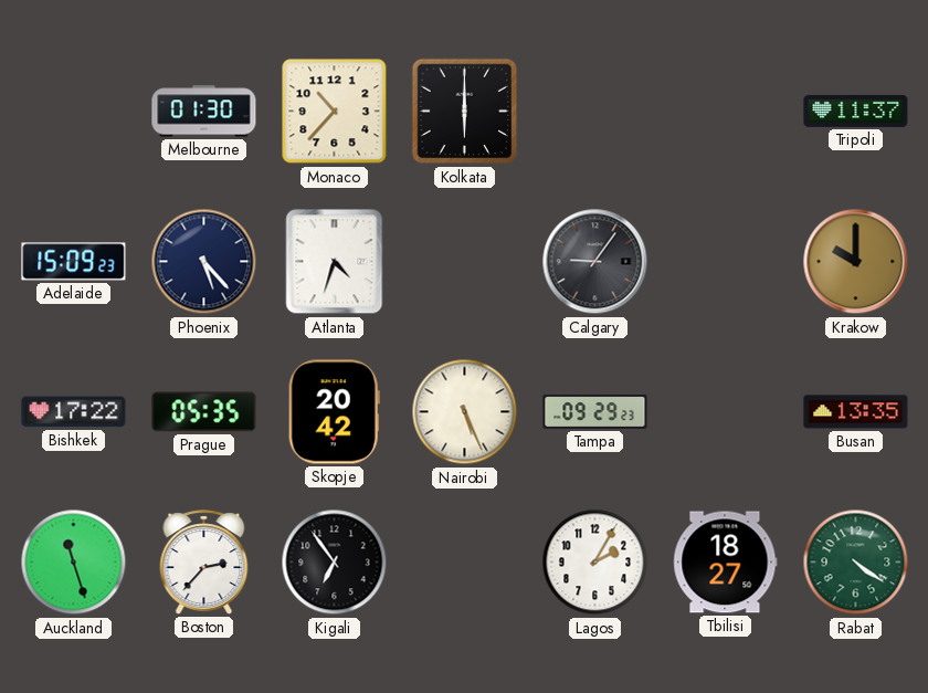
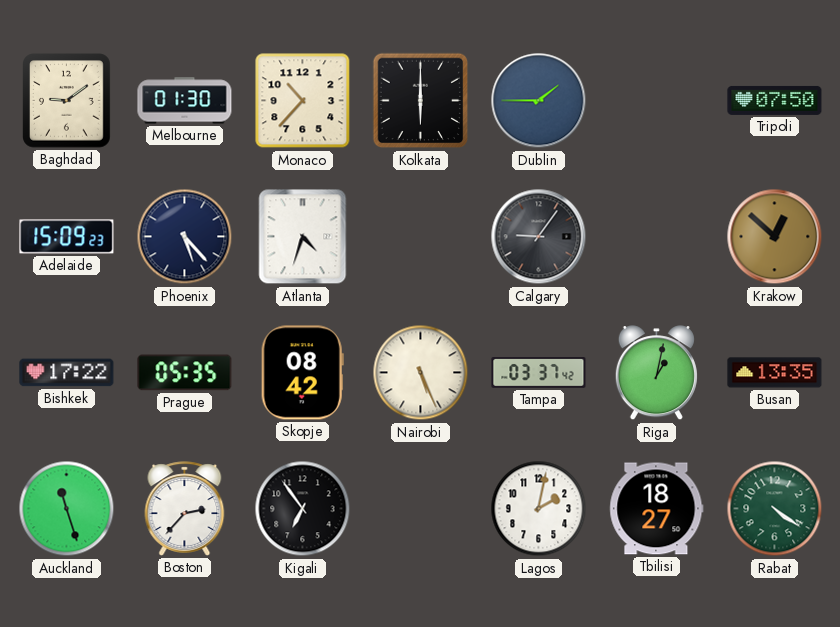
Baghdad: none -> 9:09 (67, 101)
Dublin: none -> 1:45 (539, 101)
Tripoli: 11:37 -> 07:50 (775, 100)
Krakow: 10:00 -> 12:52 (775, 237)
Skopje: 20:42 -> 08:42 (302, 373)
Tampa: 09:29 -> 03:37 (539, 373)
Riga: none -> 1:02 (656, 373)
Lagos: 2:05 -> 2:02 (539, 509)
